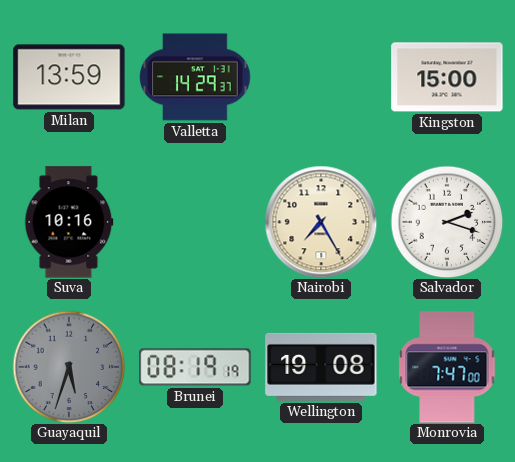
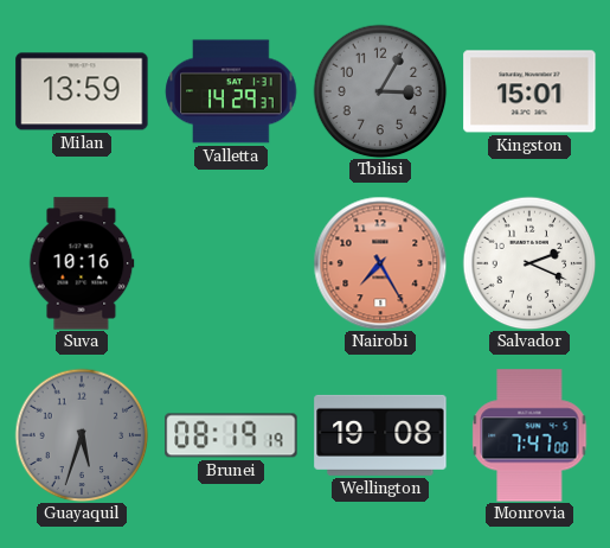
Tbilisi: none -> 3:05 (380, 91)
Kingston: 15:00 -> 15:01 (529, 91)
Nairobi dial: cream -> salmon (380, 263)
Salvador: 2:18 -> 2:19 (529, 263)
